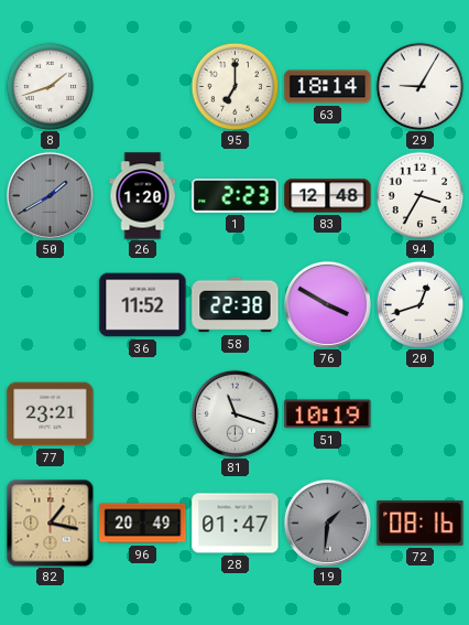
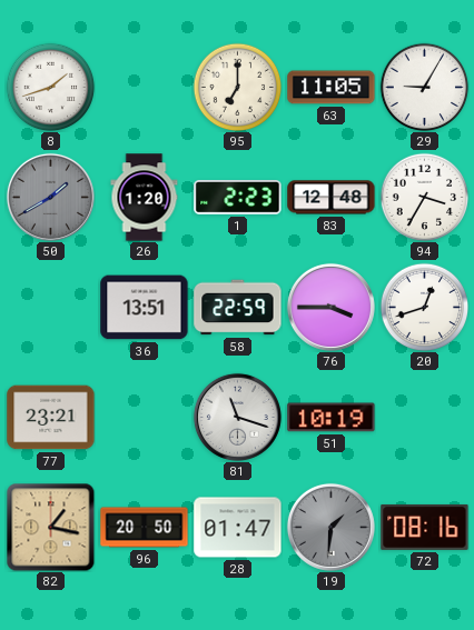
63: 18:14 -> 11:05 (332, 88)
36: 11:52 -> 13:51 (145, 308)
58: 22:38 -> 22:59 (238, 308)
76: 3:50 -> 3:45 (330, 307)
96: 20:49 -> 20:50 (145, 528)
